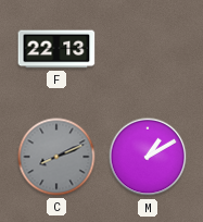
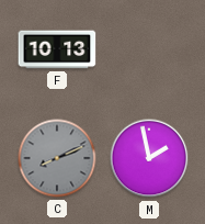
F: 22:13 -> 10:13 (57, 49)
M: 1:10 -> 1:58 (149, 158)
